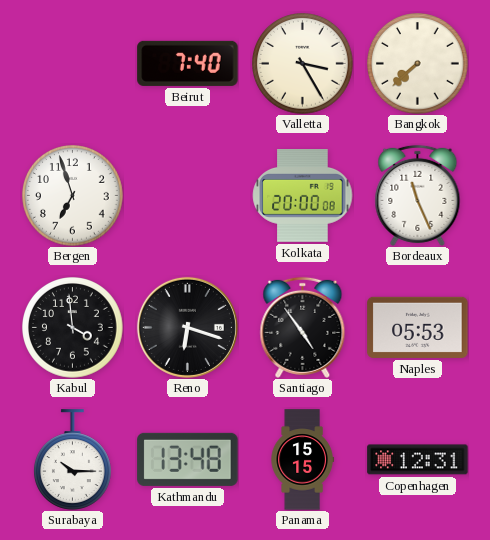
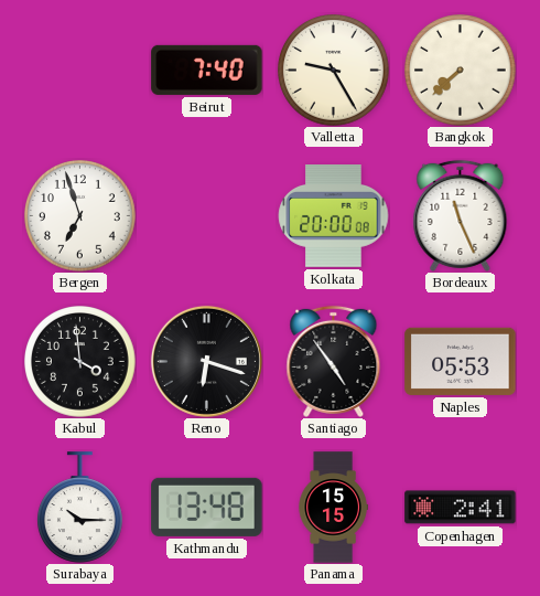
Valletta: 3:25 -> 9:25 (334, 71)
Copenhagen: 12:31 -> 2:41 (461, 508)
